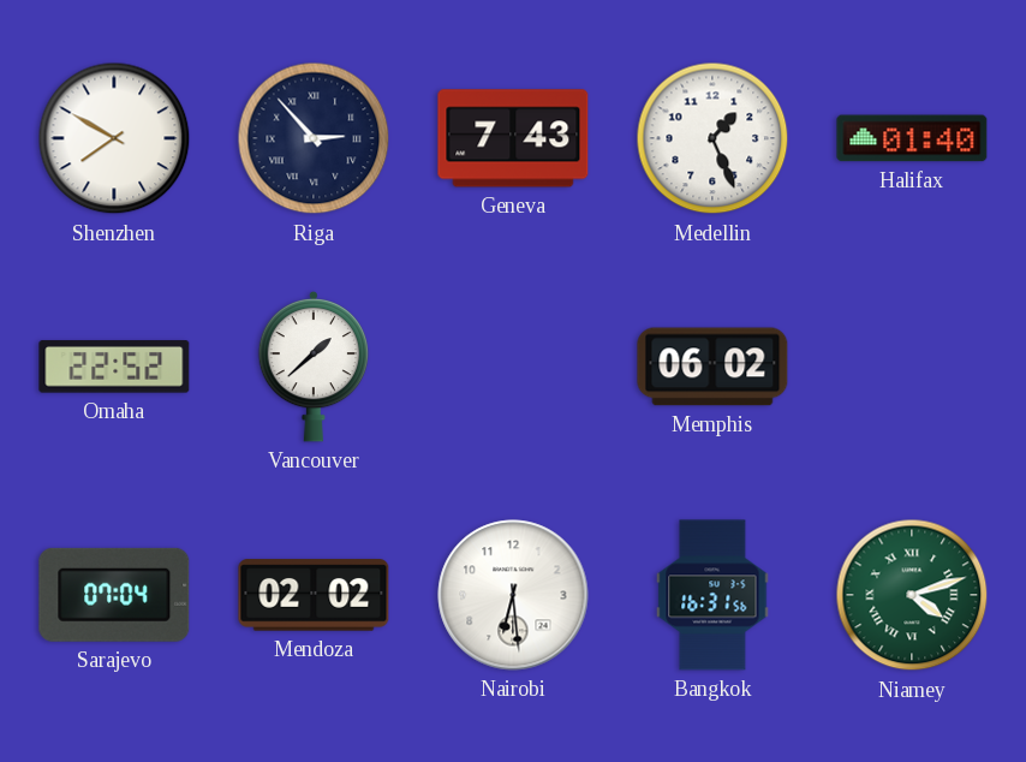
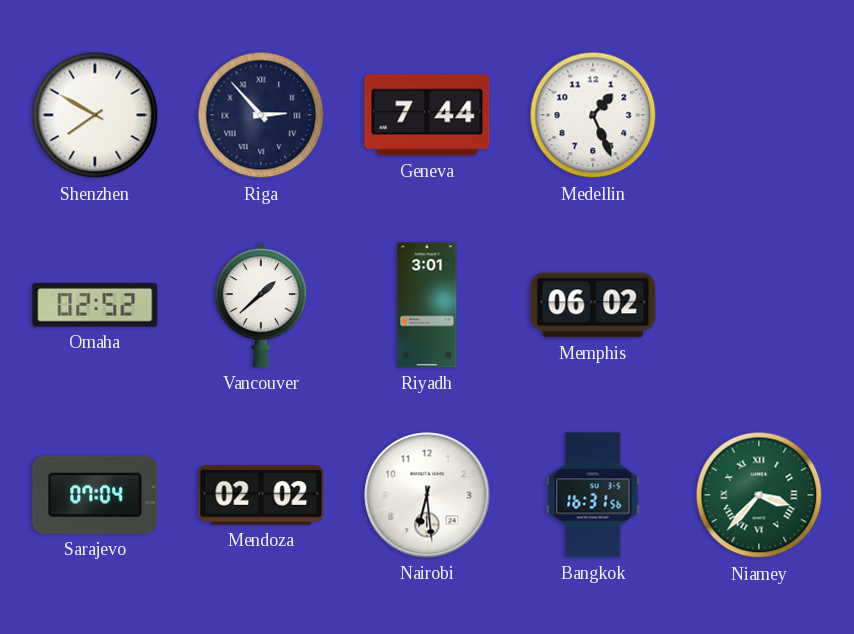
Geneva: 7:43 -> 7:44 (427, 115)
Halifax: 01:40 -> none (912, 138)
Omaha: 22:52 -> 02:52 (95, 305)
Riyadh: none -> 3:01 (427, 305)
Niamey: 4:12 -> 3:37 (759, 495)
